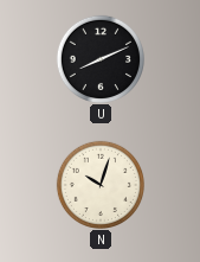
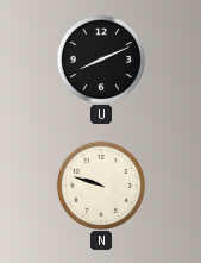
N: 10:03 -> 9:48 (100, 184)
